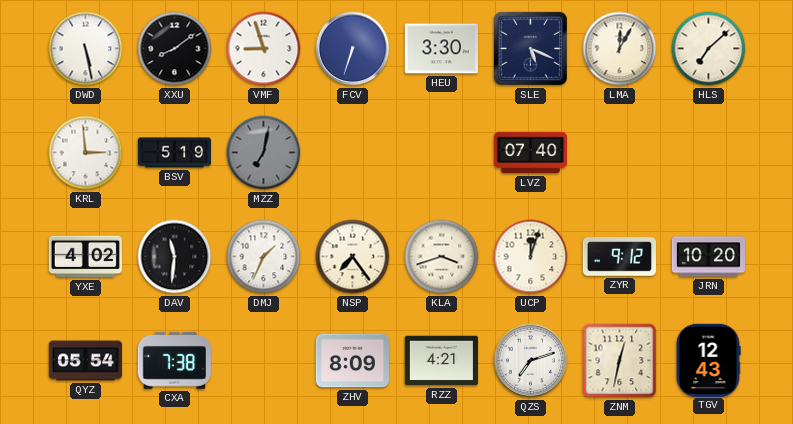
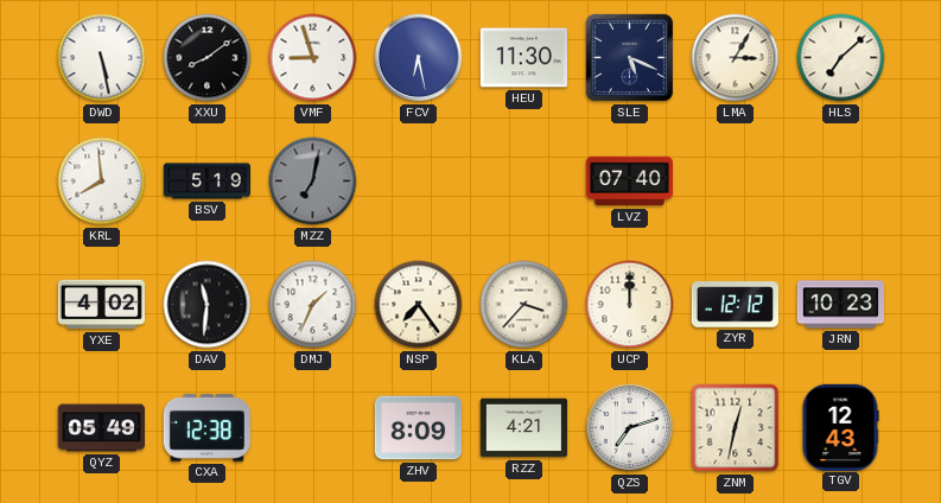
FCV: 6:33 -> 6:28 (419, 58)
HEU: 3:30 -> 11:30 (523, 58)
LMA: 12:05 -> 3:05 (736, 58)
KRL: 2:59 -> 7:59 (102, 182)
KLA: 3:42 -> 3:37 (524, 305)
UCP: 12:03 -> 12:00 (630, 305)
ZYR: 9:12 -> 12:12 (735, 305)
JRN: 10:20 -> 10:23 (840, 305)
QYZ: 05:54 -> 05:49 (101, 428)
CXA: 7:38 -> 12:38 (206, 428)
